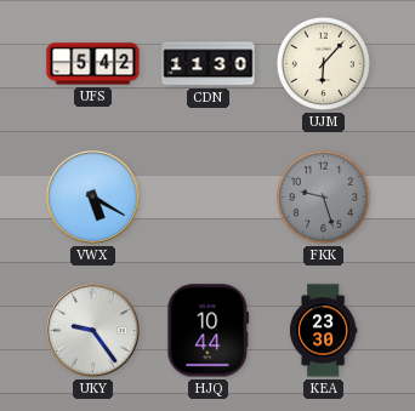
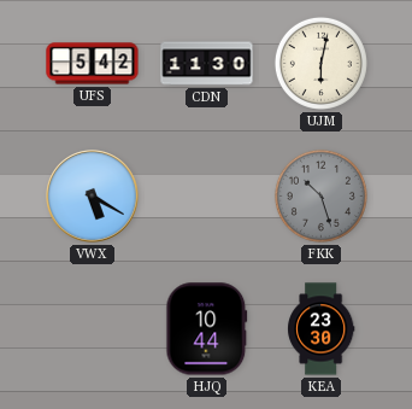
UJM: 6:07 -> 6:02 (320, 63)
FKK: 9:27 -> 10:27 (320, 195)
UKY: 9:24 -> none (93, 331)
